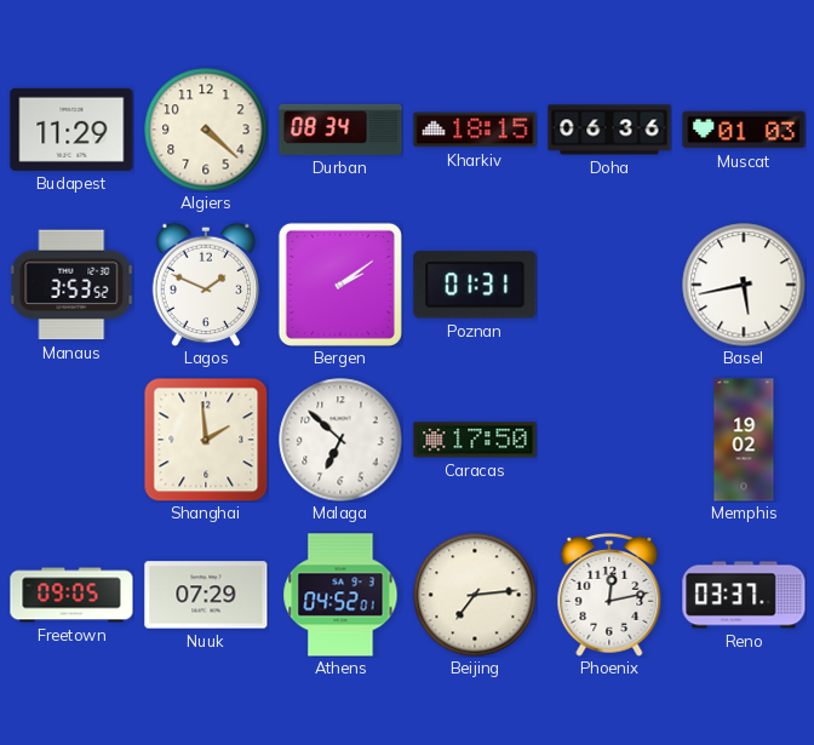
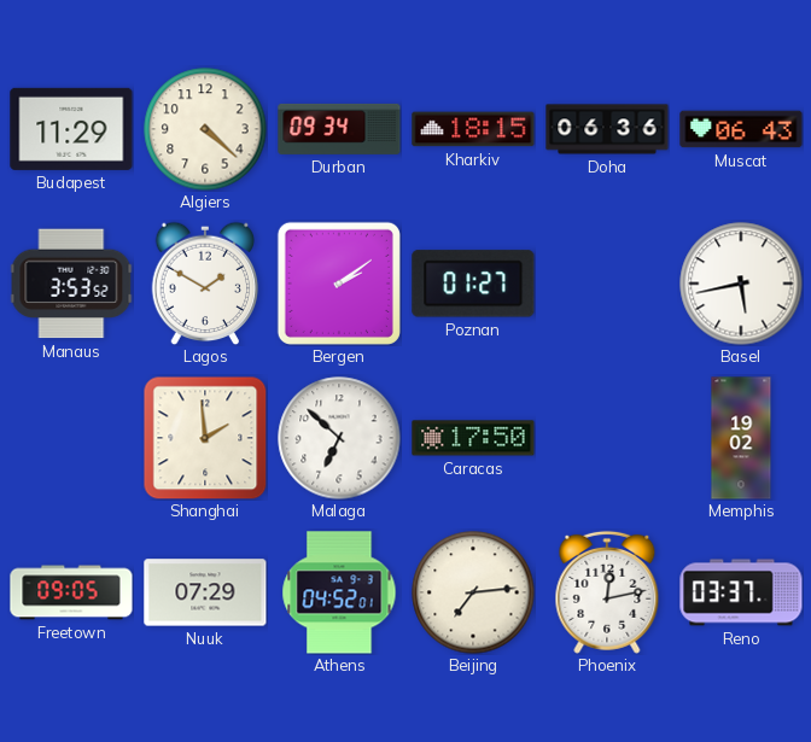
Durban: 08:34 -> 09:34 (339, 129)
Muscat: 01:03 -> 06:43 (741, 129)
Lagos: 1:49 -> 1:50 (205, 284)
Poznan: 01:31 -> 01:27 (473, 284)
